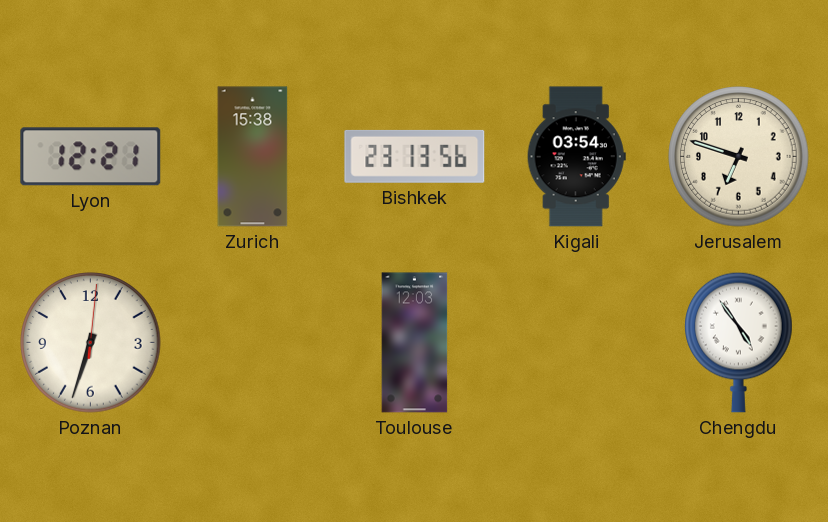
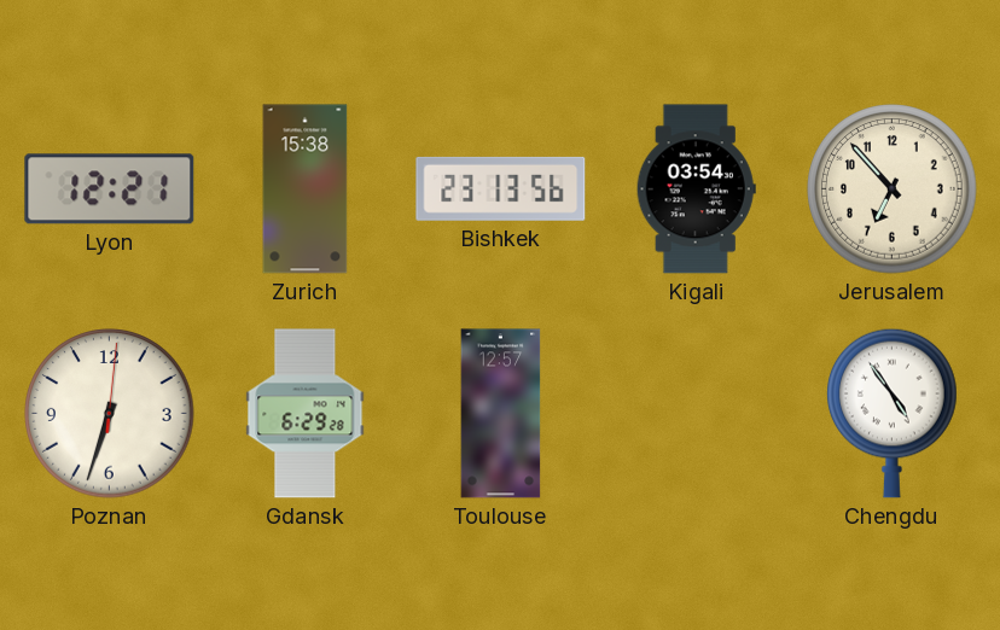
Jerusalem: 6:48 -> 6:53 (893, 189)
Gdansk: none -> 6:29 (306, 414)
Toulouse: 12:03 -> 12:57 (501, 414)
